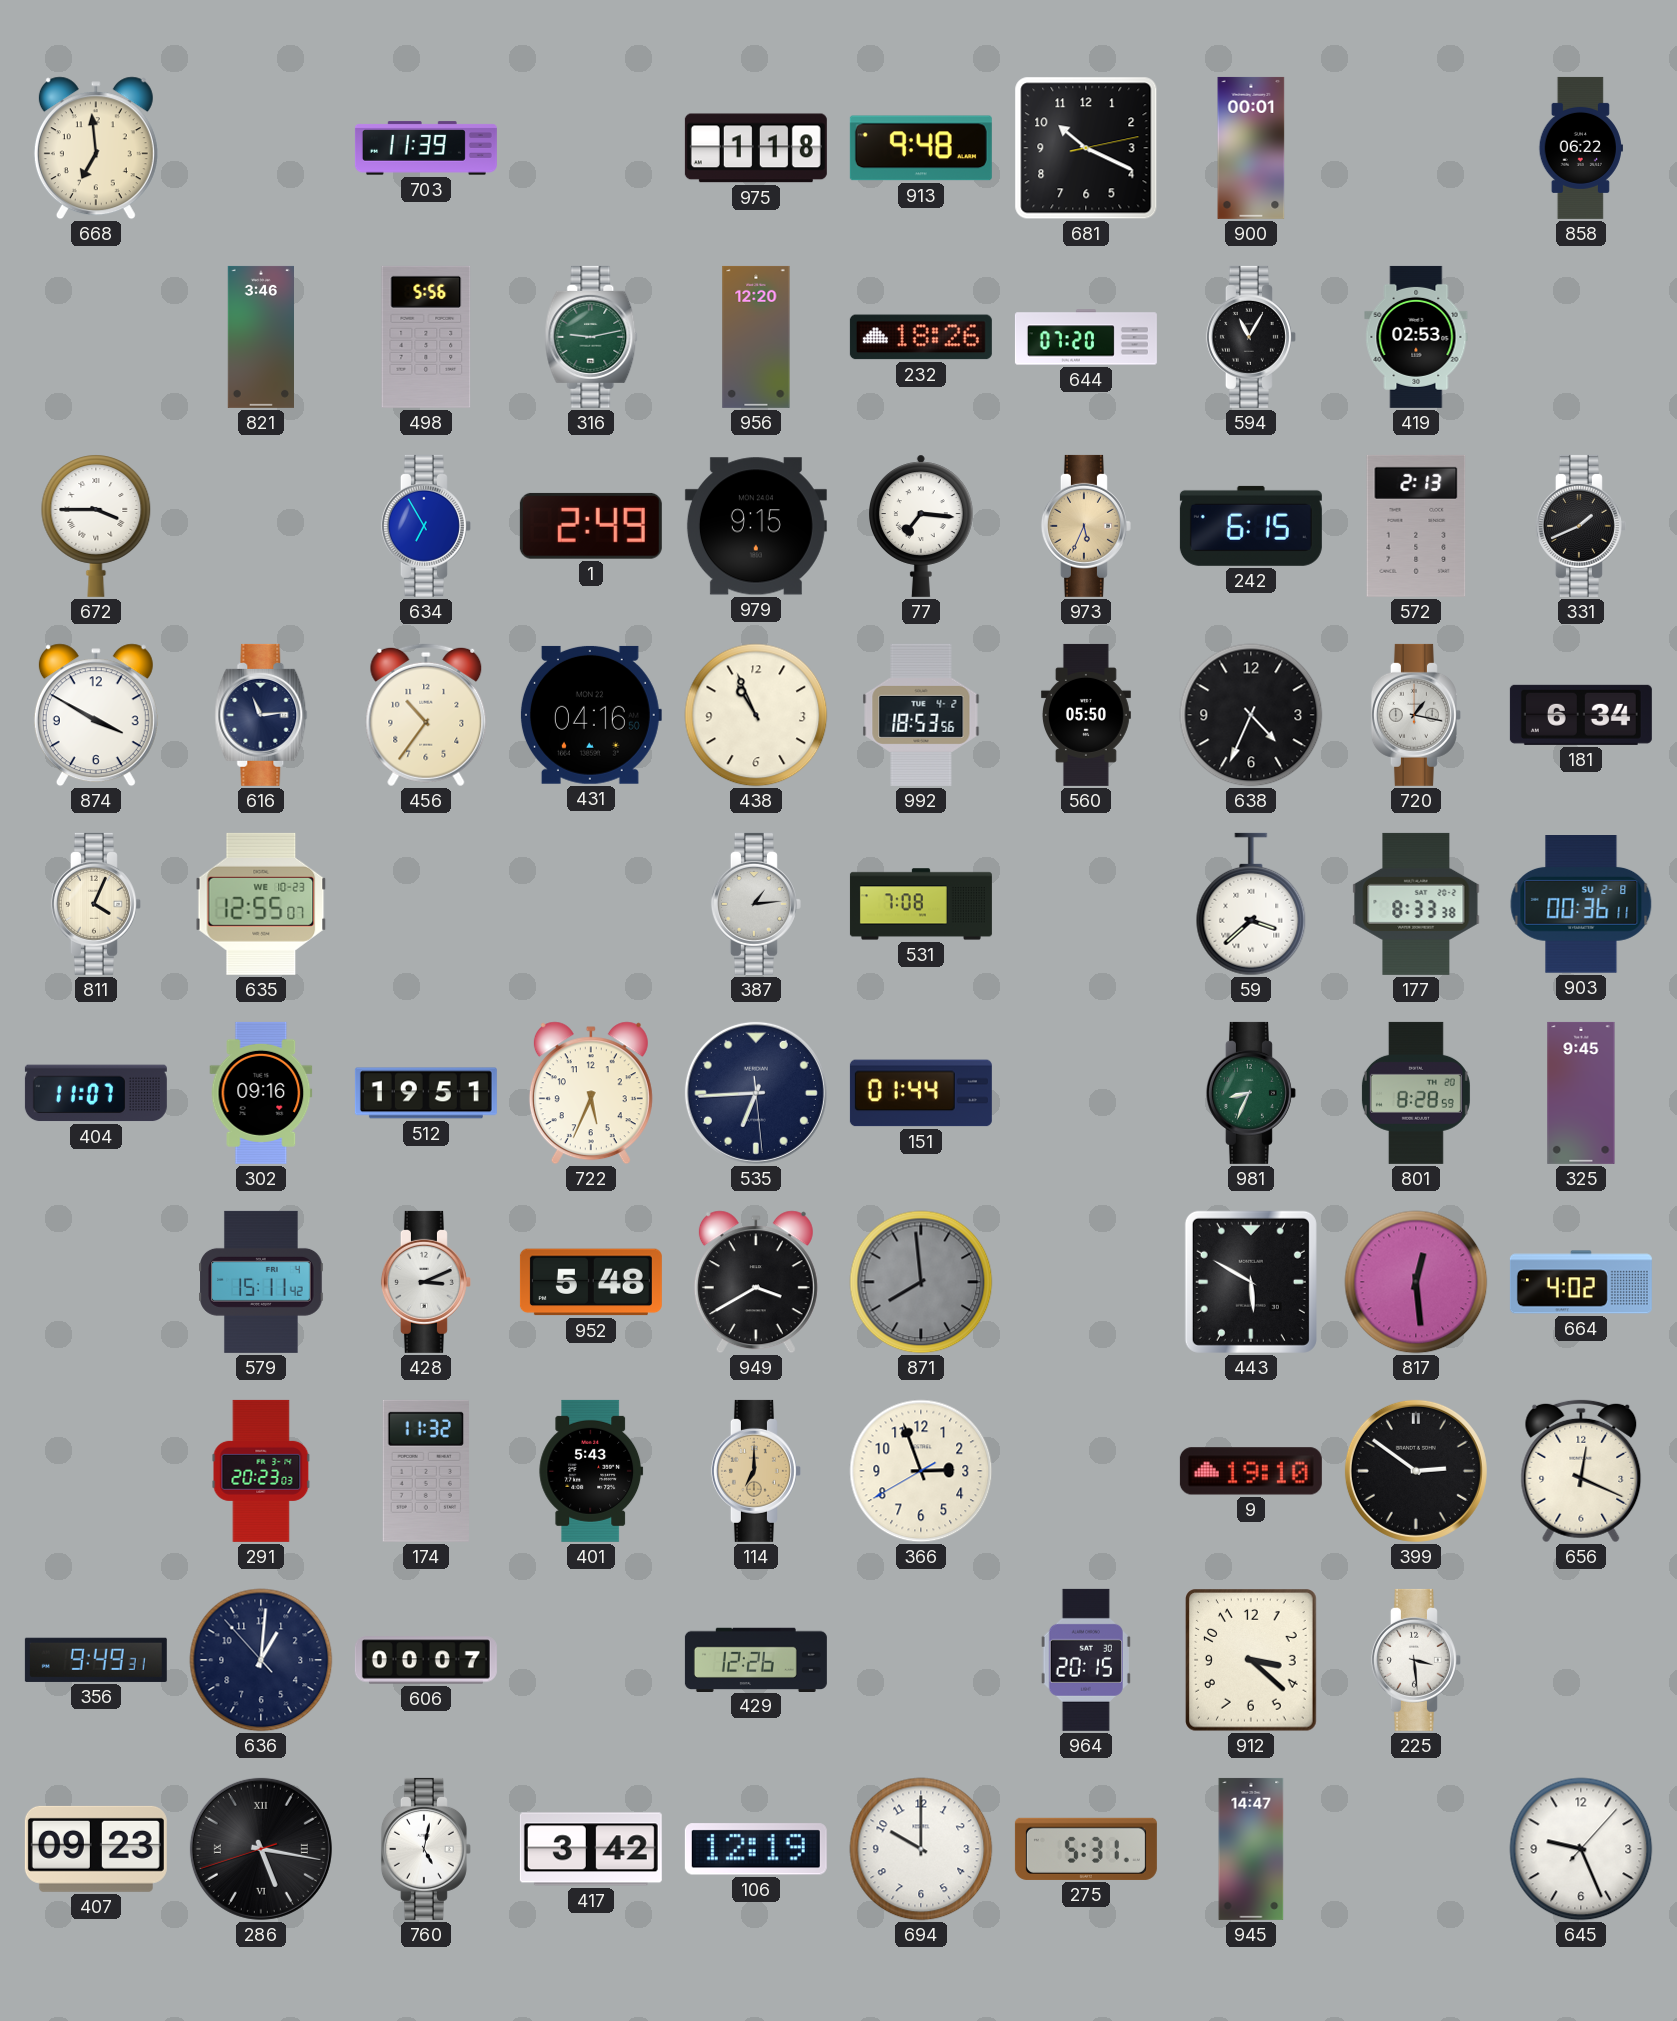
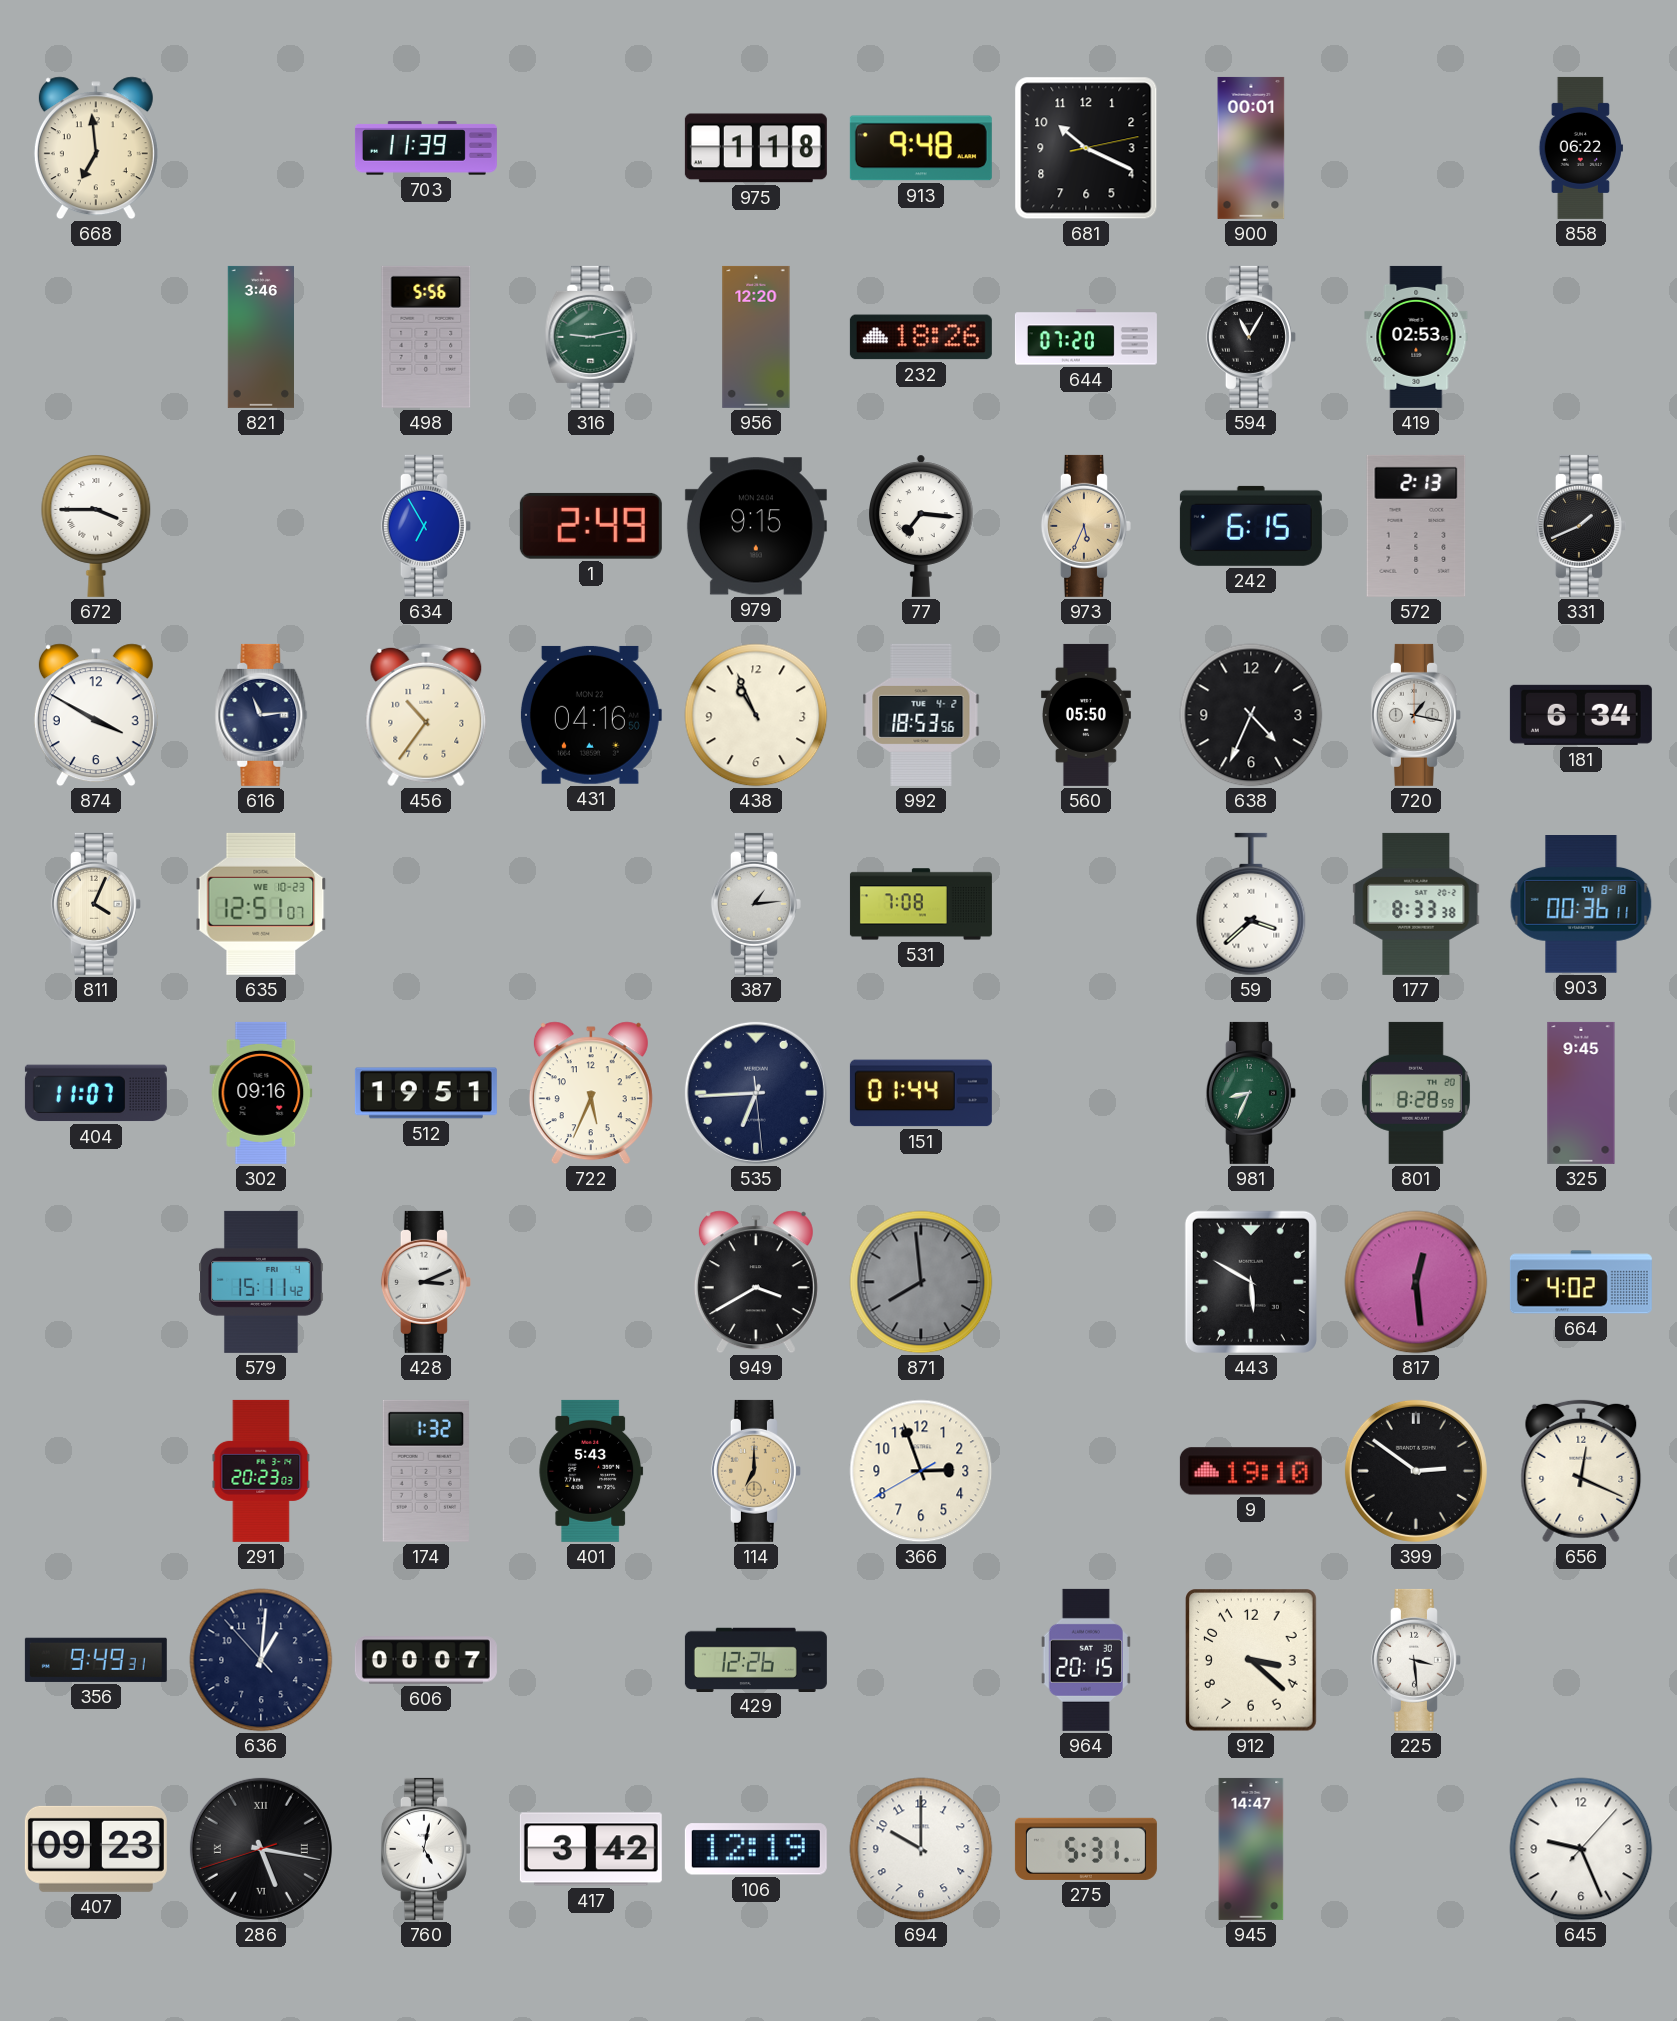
635: 12:55 -> 12:51 (261, 904)
903 date: SU 2-8 -> TU 8-18 (1581, 905)
952: 5:48 -> none (591, 1282)
174: 11:32 -> 1:32 (425, 1471)
